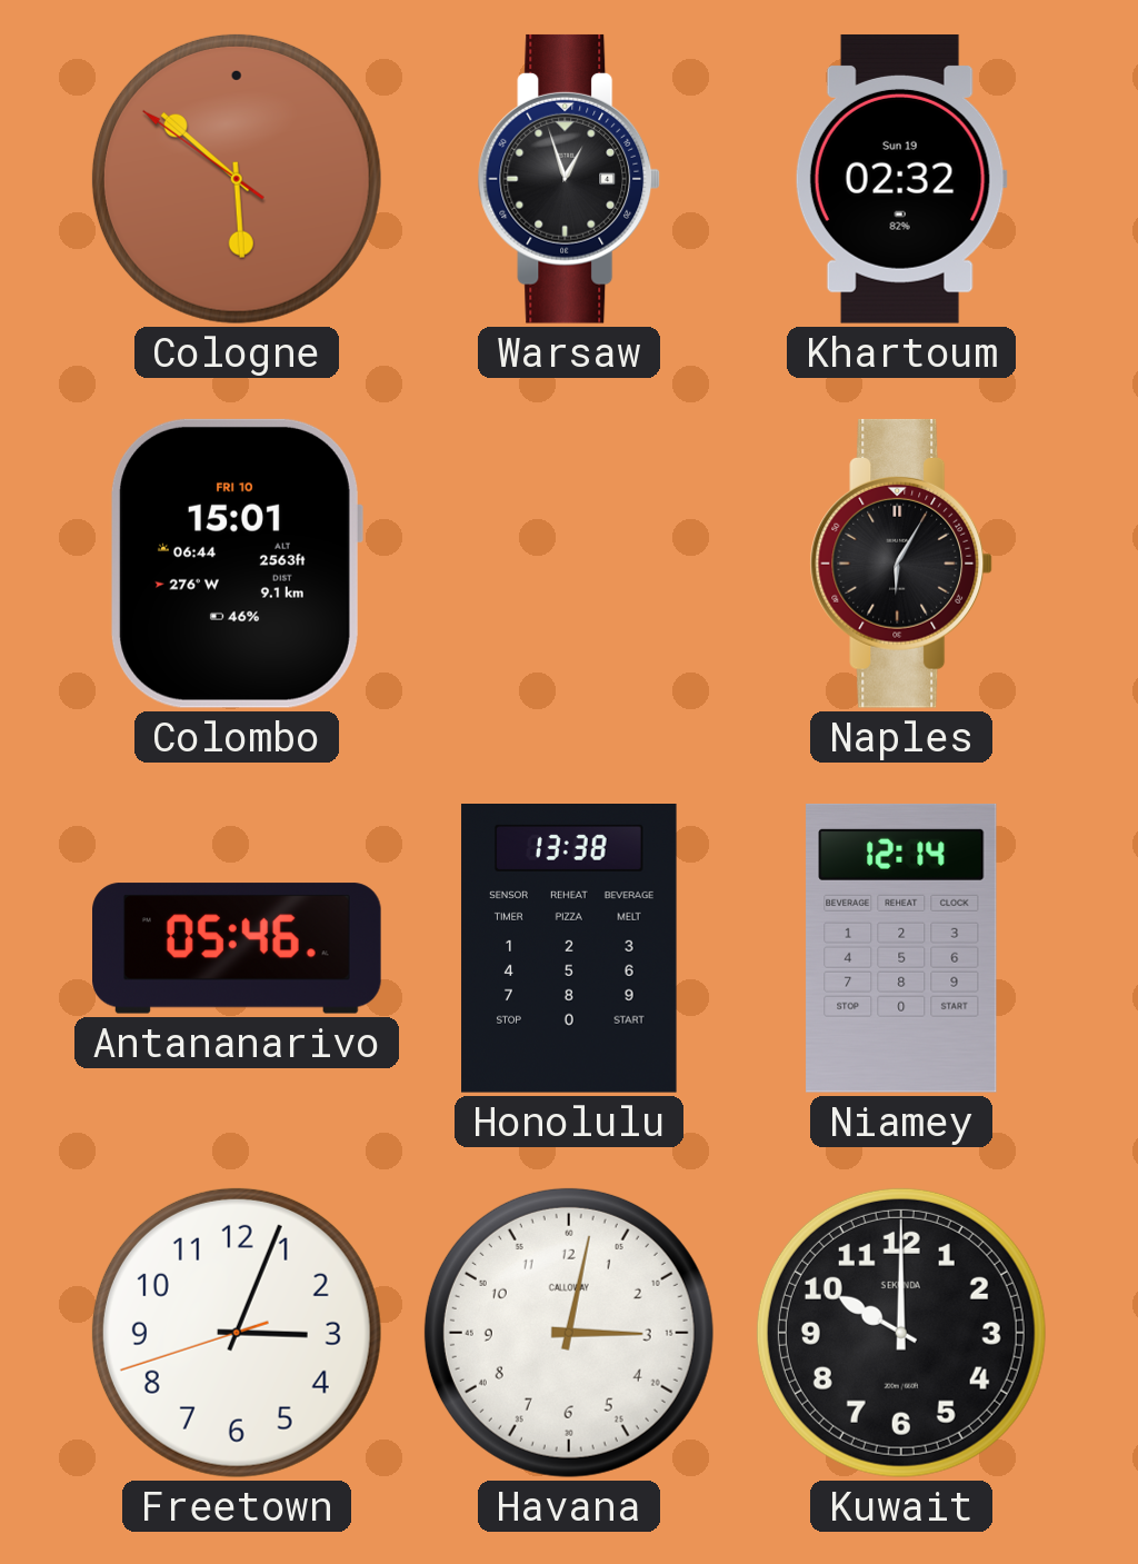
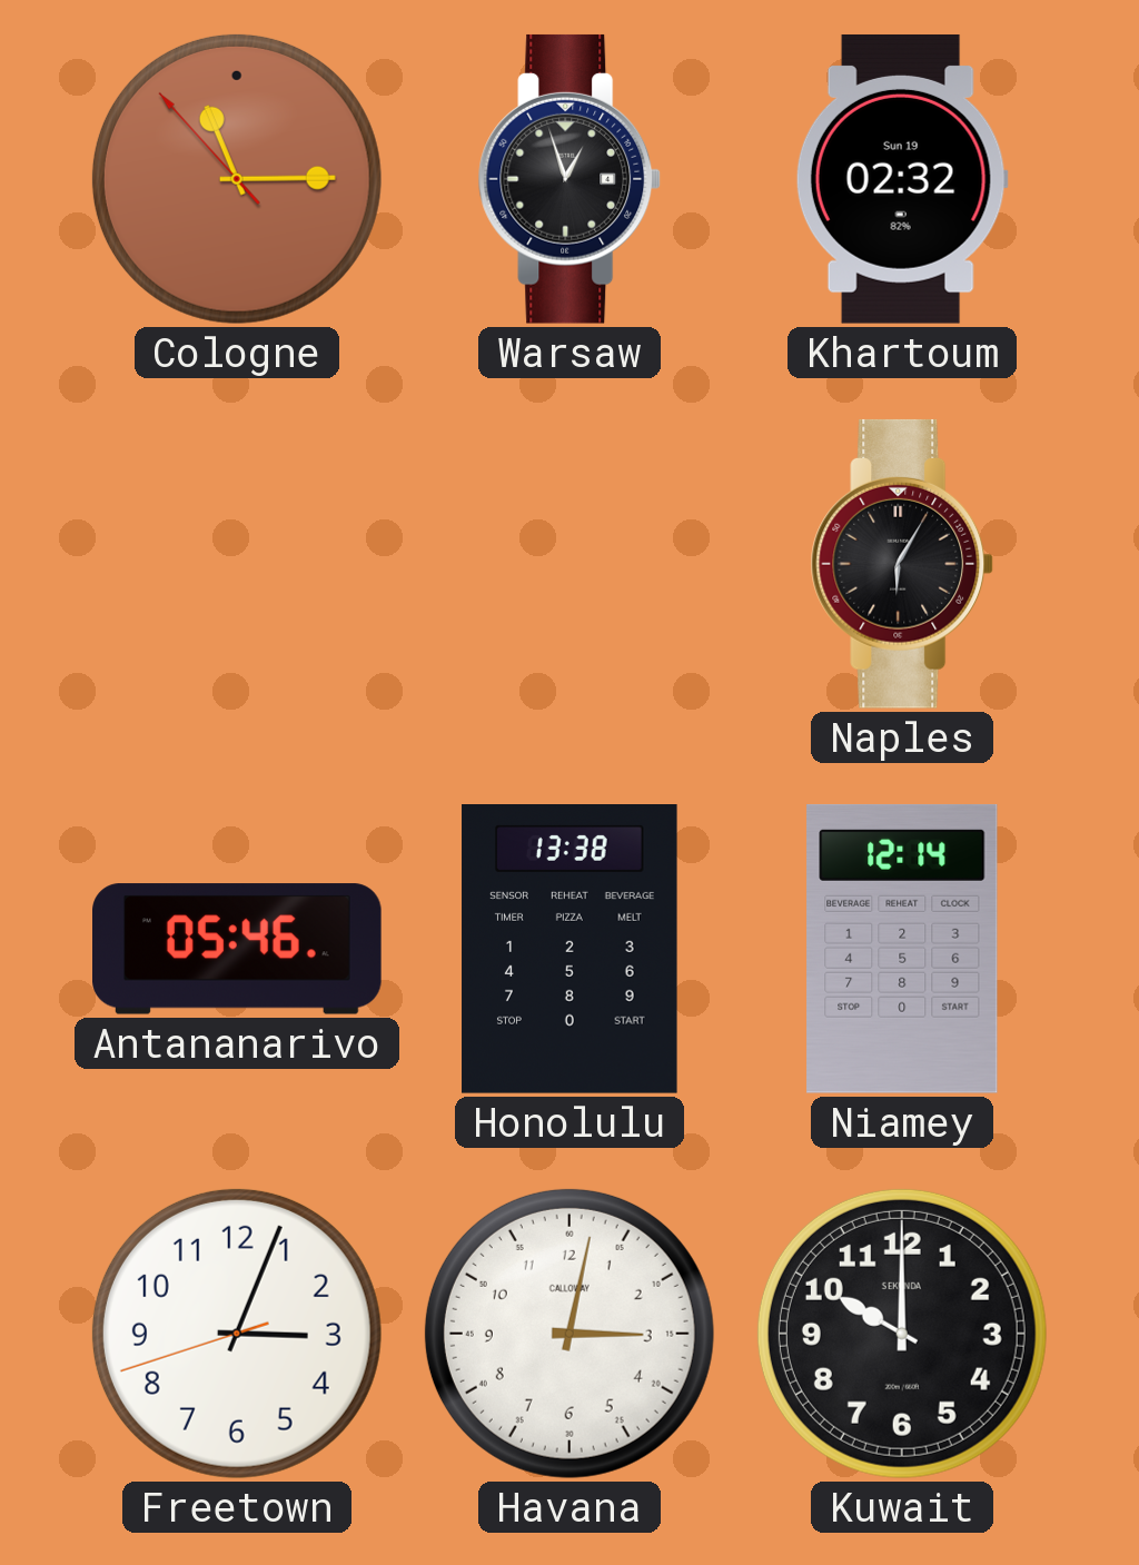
Cologne: 5:51 -> 11:14 (237, 179)
Colombo: 15:01 -> none (237, 564)
